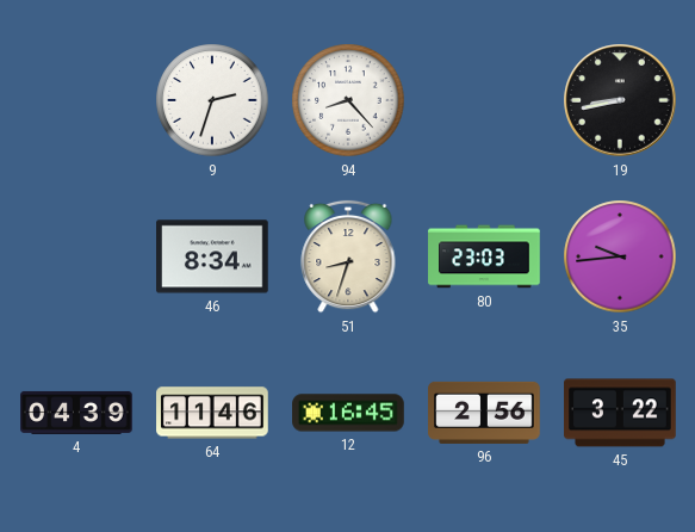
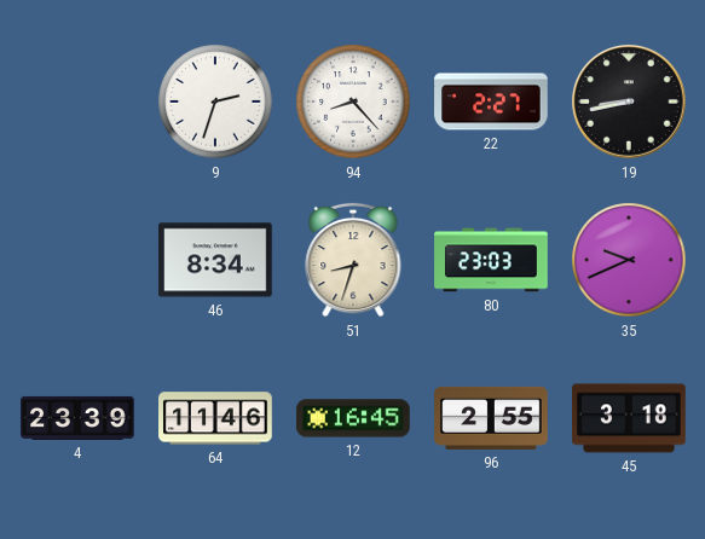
22: none -> 2:27 (491, 102)
35: 9:44 -> 9:41 (629, 260)
4: 04:39 -> 23:39 (77, 418)
96: 2:56 -> 2:55 (491, 418)
45: 3:22 -> 3:18 (629, 418)
